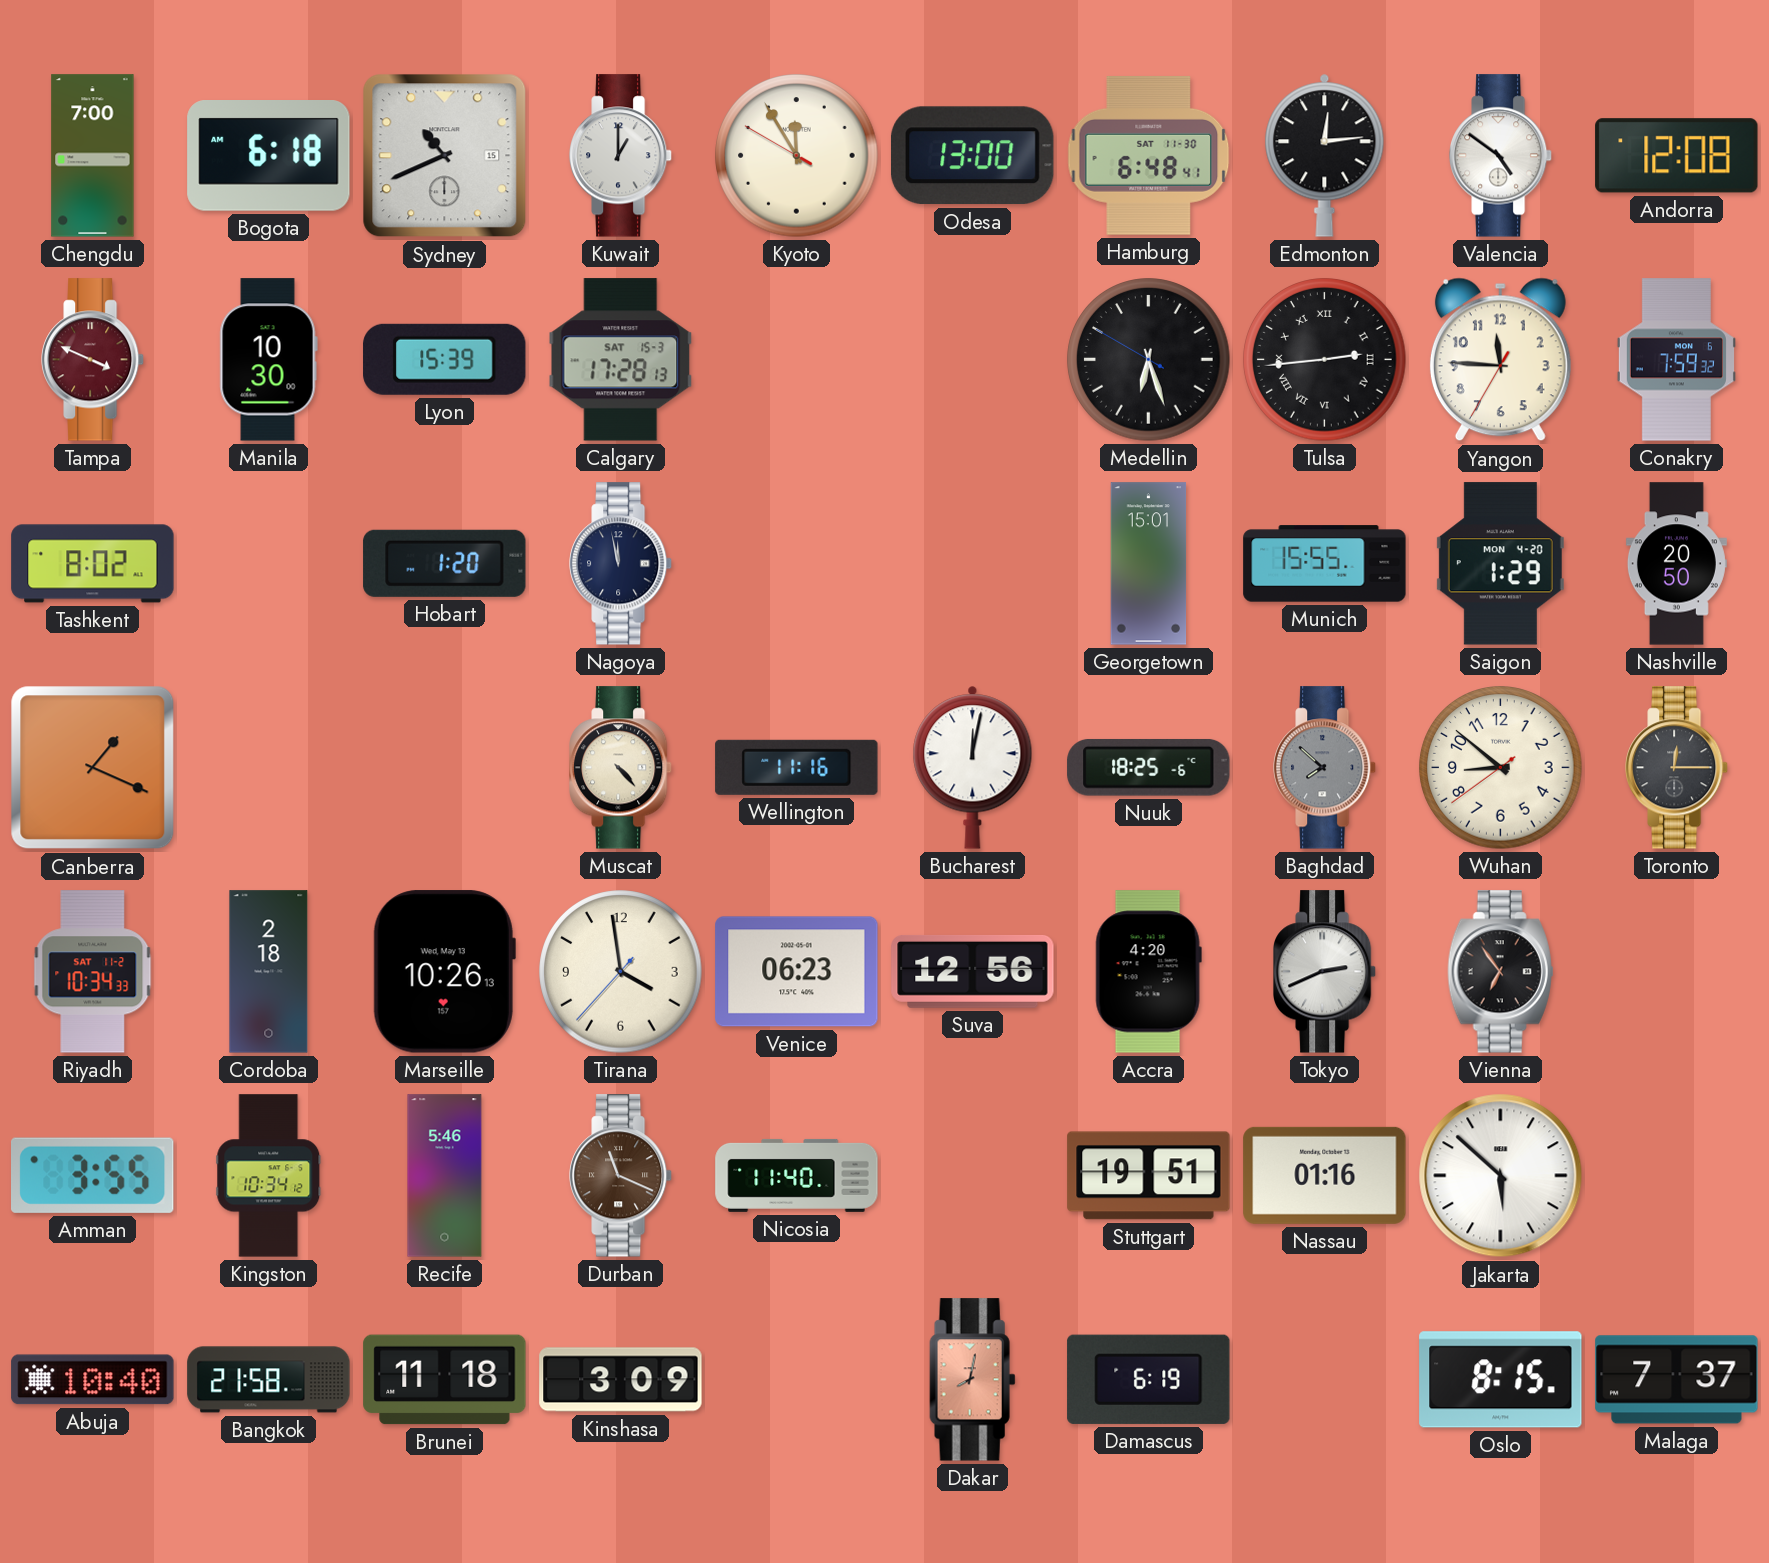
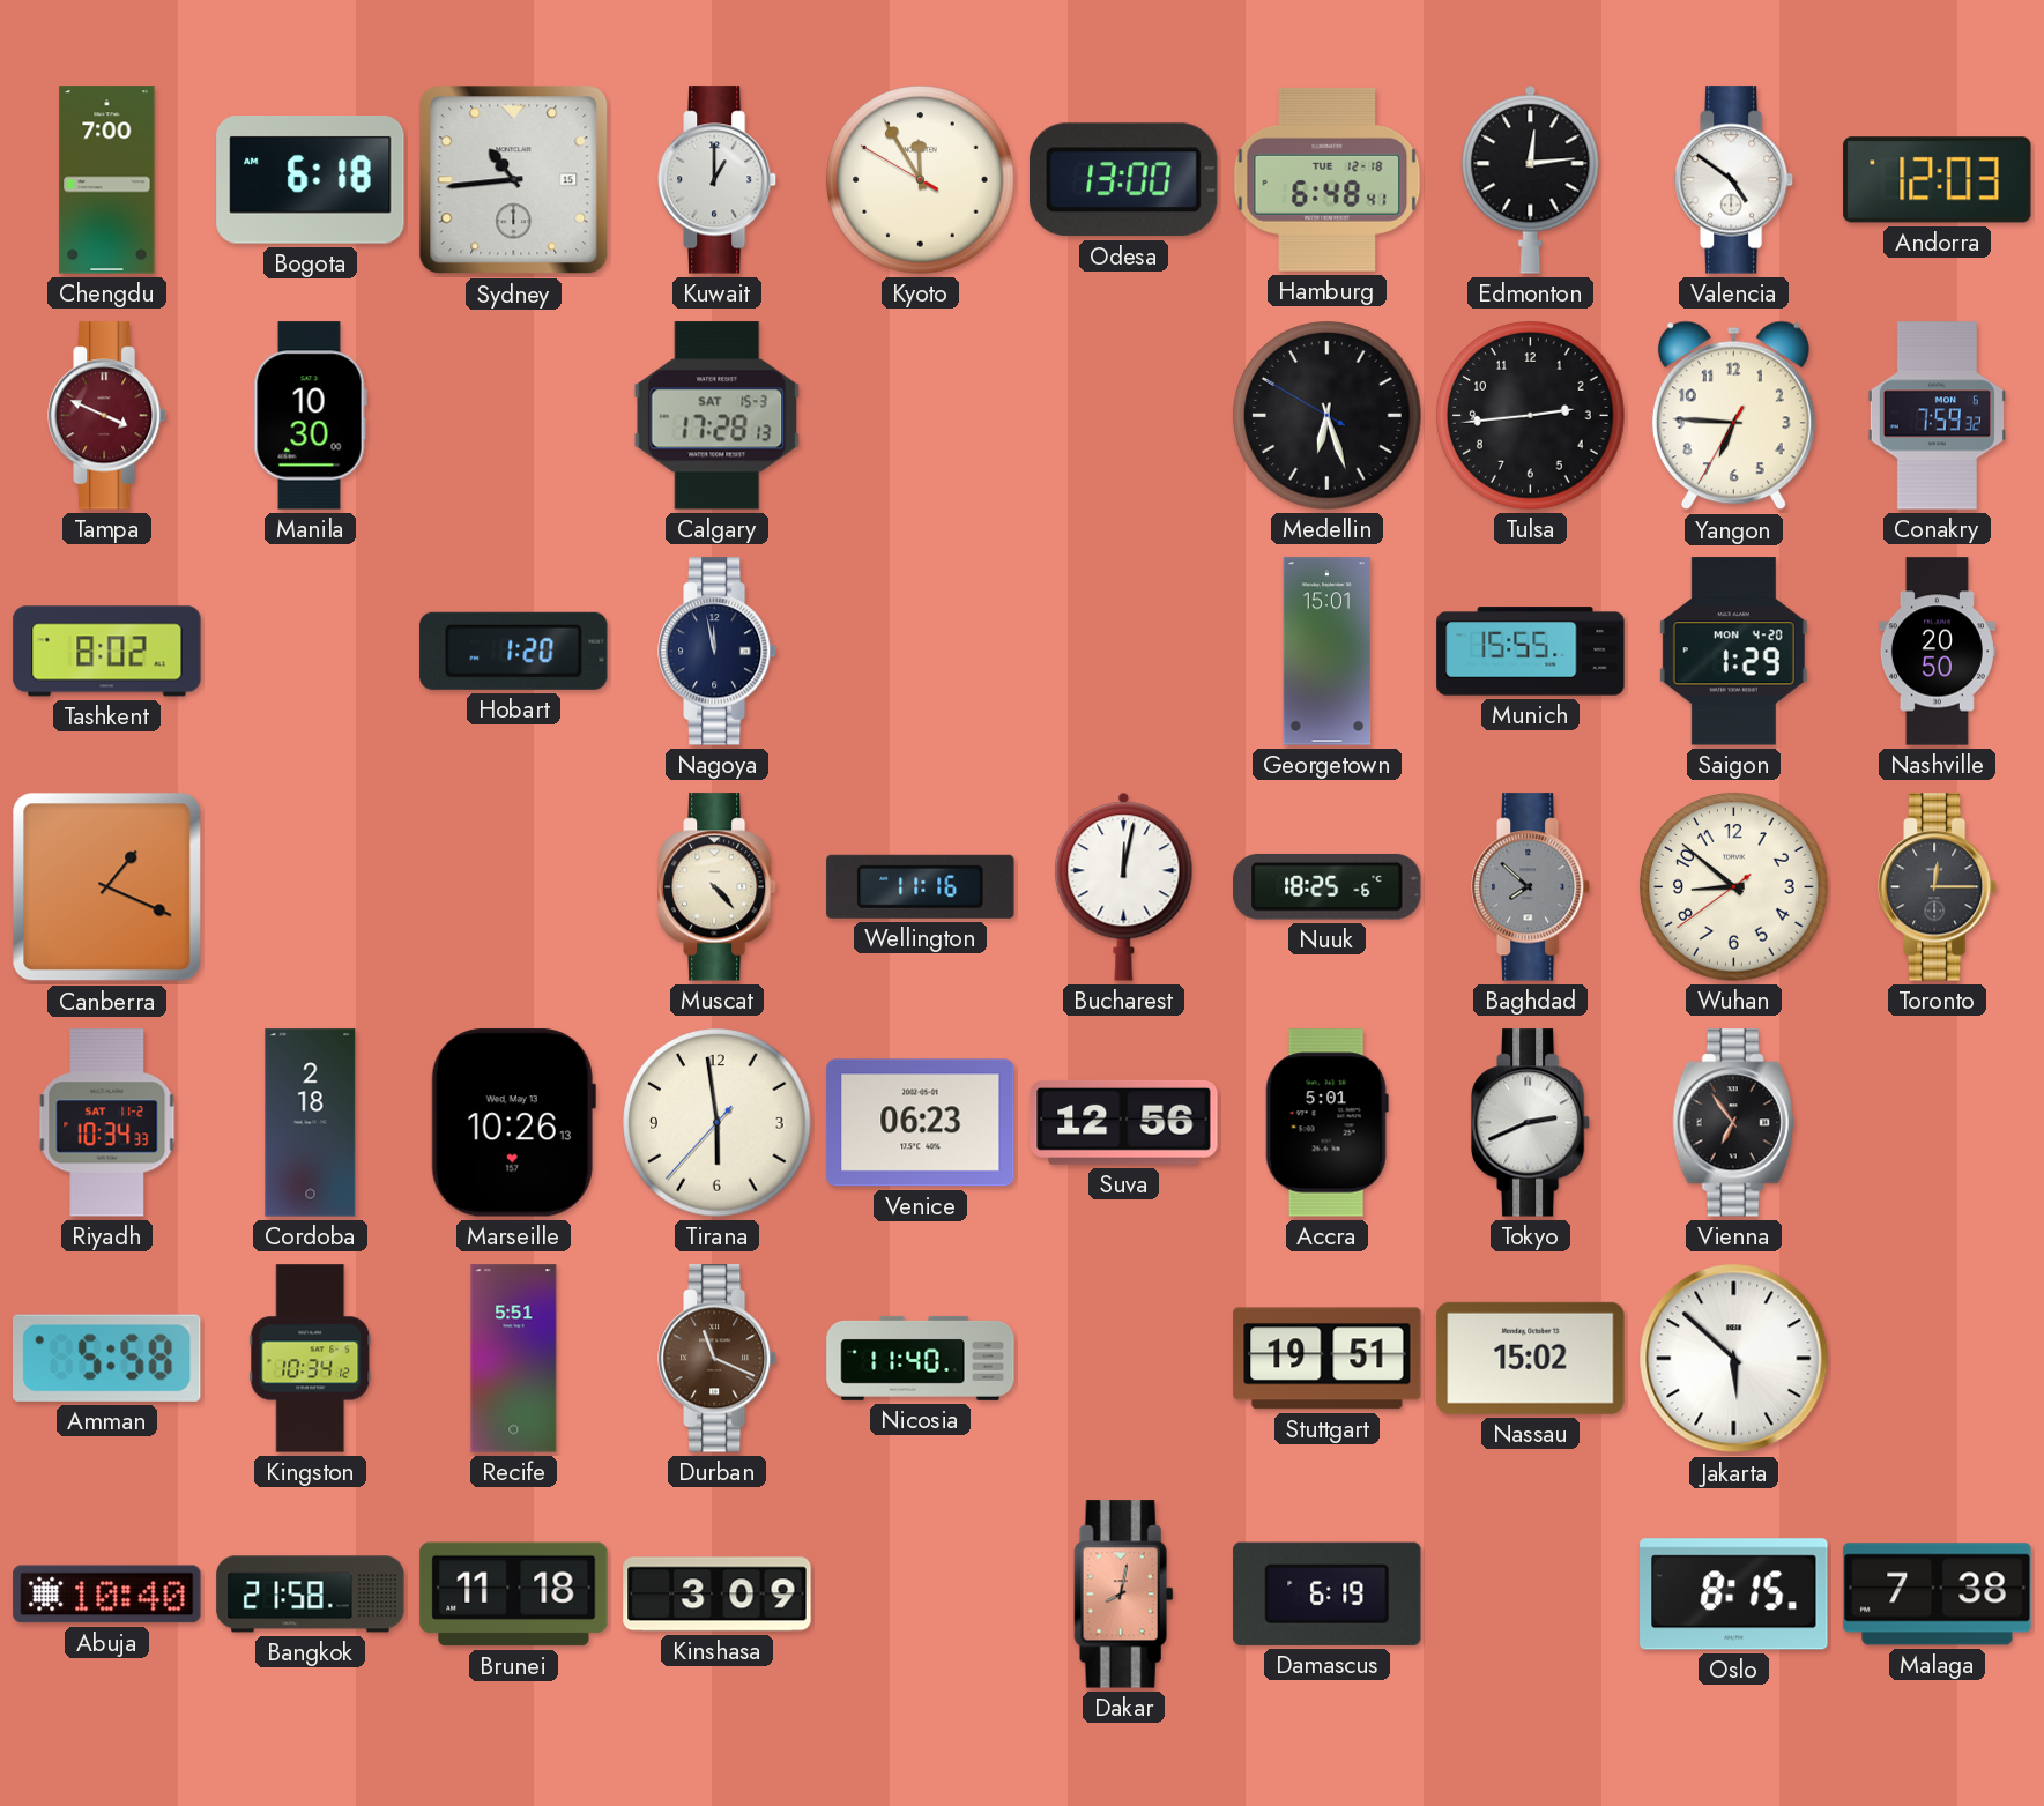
Sydney: 10:41 -> 10:44 (514, 180)
Hamburg date: SAT 11-30 -> TUE 12-18 (1328, 179)
Andorra: 12:08 -> 12:03 (1938, 180)
Lyon: 15:39 -> none (445, 359)
Tulsa numerals: Roman -> Arabic (1531, 416)
Yangon: 11:45 -> 6:45 (1733, 416)
Tirana: 3:58 -> 5:58 (718, 1123)
Accra: 4:20 -> 5:01 (1326, 1123)
Amman: 3:55 -> 5:58 (106, 1358)
Recife: 5:46 -> 5:51 (514, 1359)
Nassau: 01:16 -> 15:02 (1531, 1358)
Malaga: 7:37 -> 7:38 (1938, 1595)
